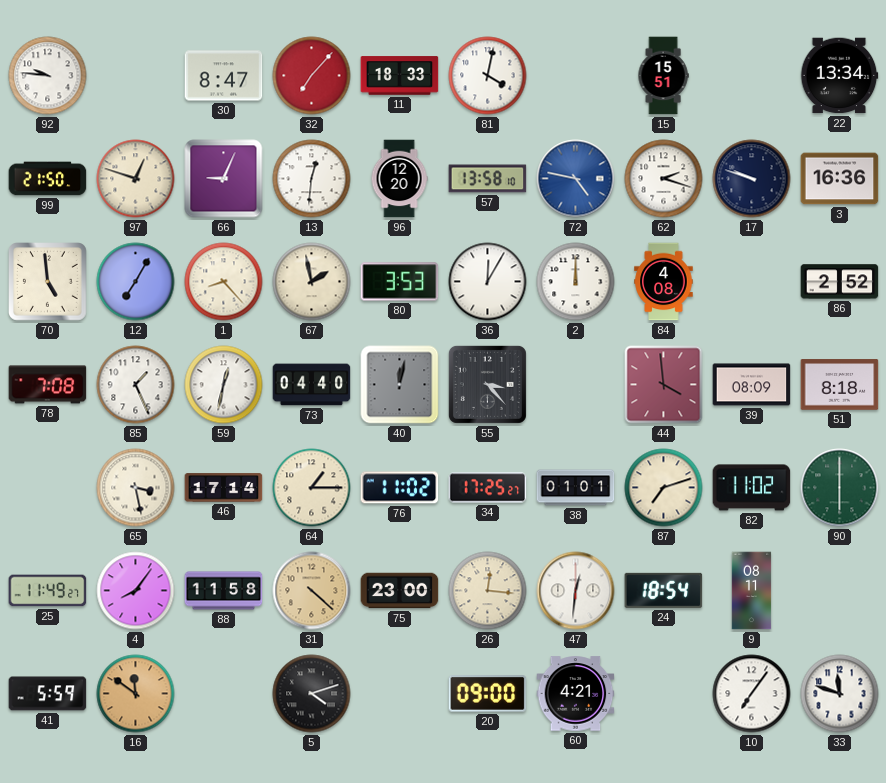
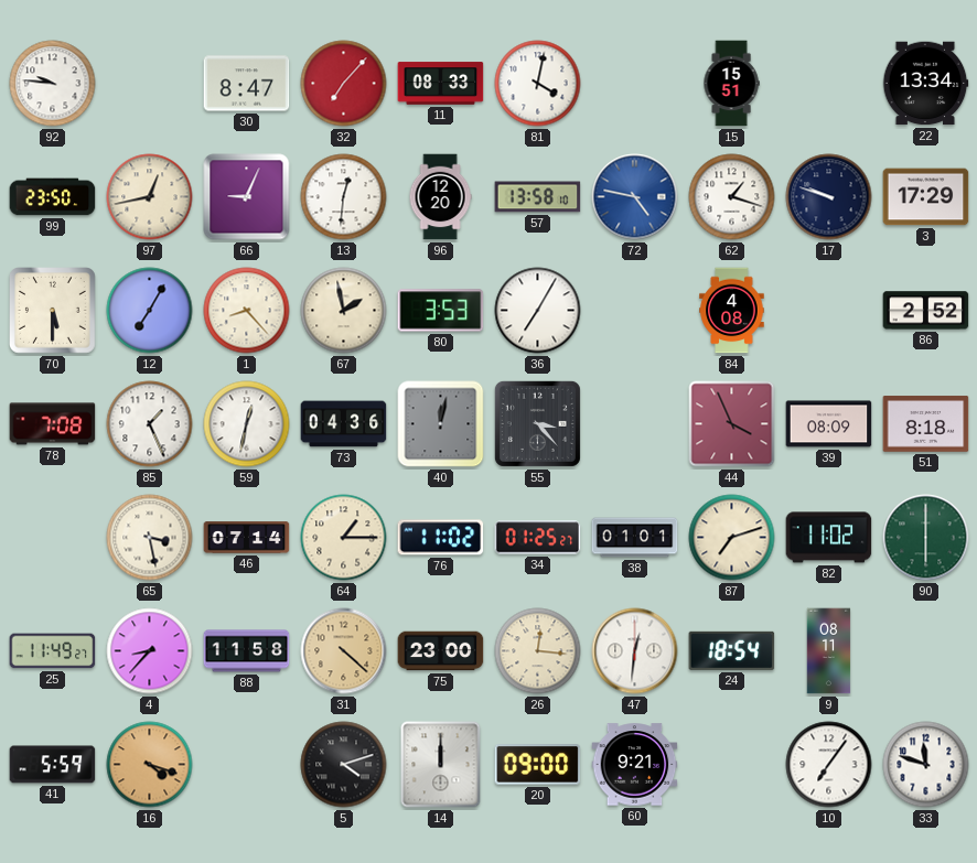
11: 18:33 -> 08:33 (441, 84)
99: 21:50 -> 23:50 (53, 197)
97: 12:48 -> 12:43 (150, 197)
62: 2:18 -> 1:18 (732, 197)
3: 16:36 -> 17:29 (926, 197)
70: 4:59 -> 5:30 (53, 311)
36: 12:05 -> 7:05 (538, 311)
2: 12:00 -> none (576, 282)
73: 04:40 -> 04:36 (344, 424)
44: 3:59 -> 3:56 (732, 424)
46: 17:14 -> 07:14 (247, 538)
34: 17:25 -> 01:25 (538, 538)
4: 8:06 -> 8:37 (150, 651)
16: 11:51 -> 4:18 (150, 765)
14: none -> 12:00 (441, 765)
60: 4:21 -> 9:21 (635, 765)
